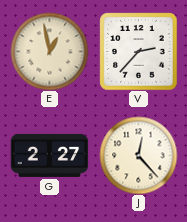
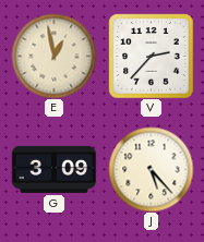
G: 2:27 -> 3:09 (53, 169)
J: 12:23 -> 5:23 (151, 169)
